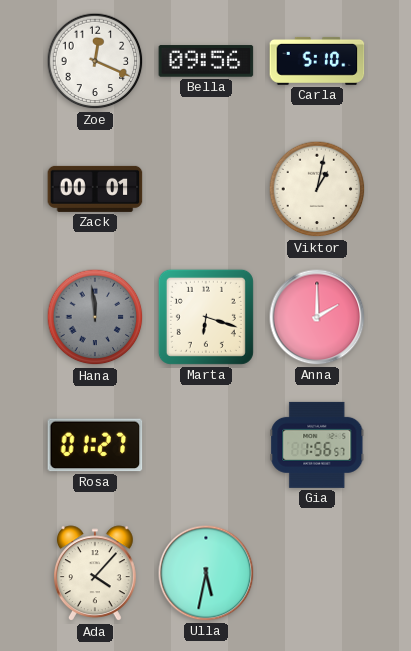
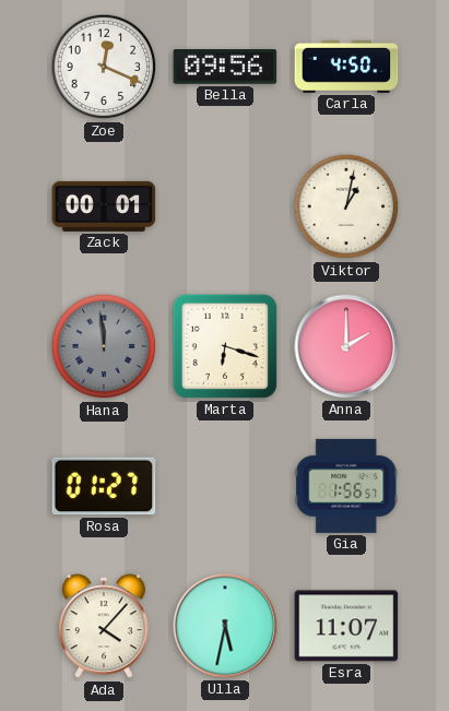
Carla: 5:10 -> 4:50 (346, 67)
Esra: none -> 11:07 (346, 626)
